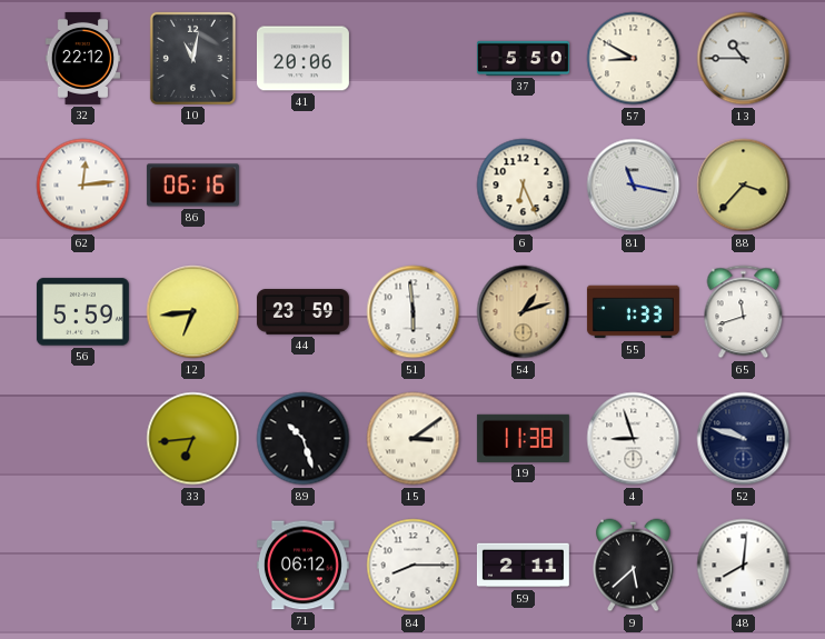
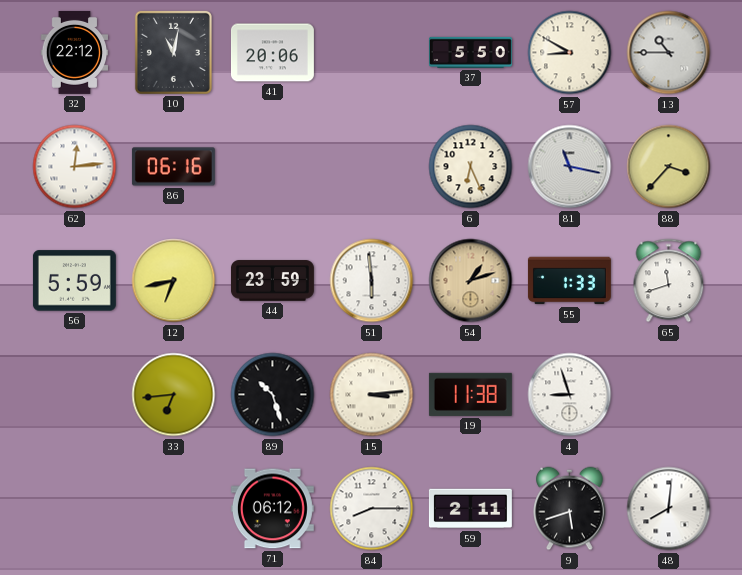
12: 6:44 -> 6:43 (174, 281)
15: 3:09 -> 3:14 (372, 395)
52: 9:48 -> none (744, 439)
9: 5:38 -> 5:42 (570, 509)
